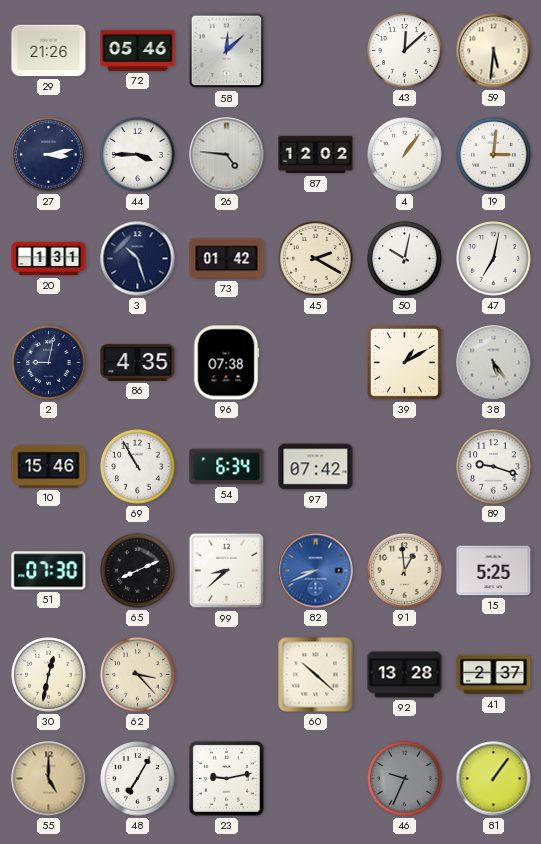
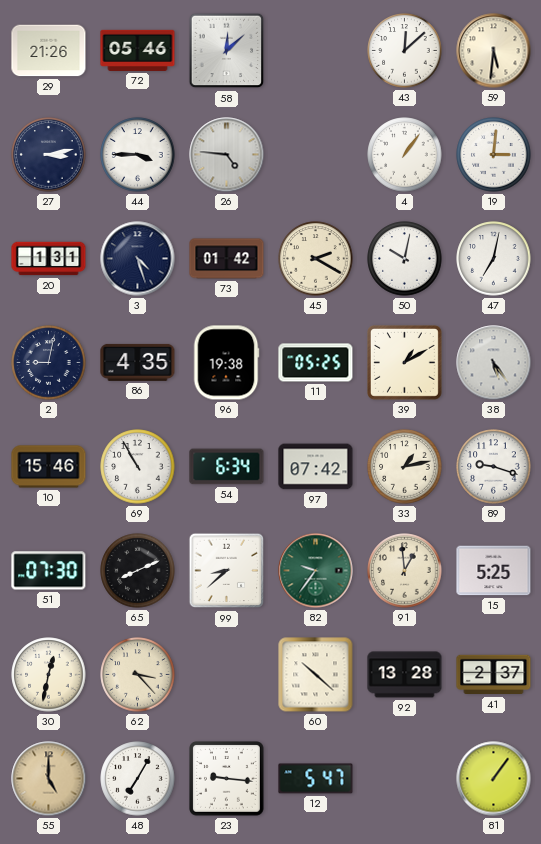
87: 12:02 -> none (316, 155)
3: 10:27 -> 4:27 (138, 259)
96: 07:38 -> 19:38 (226, 363)
11: none -> 05:25 (316, 363)
33: none -> 1:13 (405, 467)
82: 8:41 -> 9:36 (316, 571)
82 dial: blue -> green (316, 571)
23: 9:13 -> 9:16 (227, 779)
12: none -> 5:47 (316, 779)
46: 9:34 -> none (405, 779)
